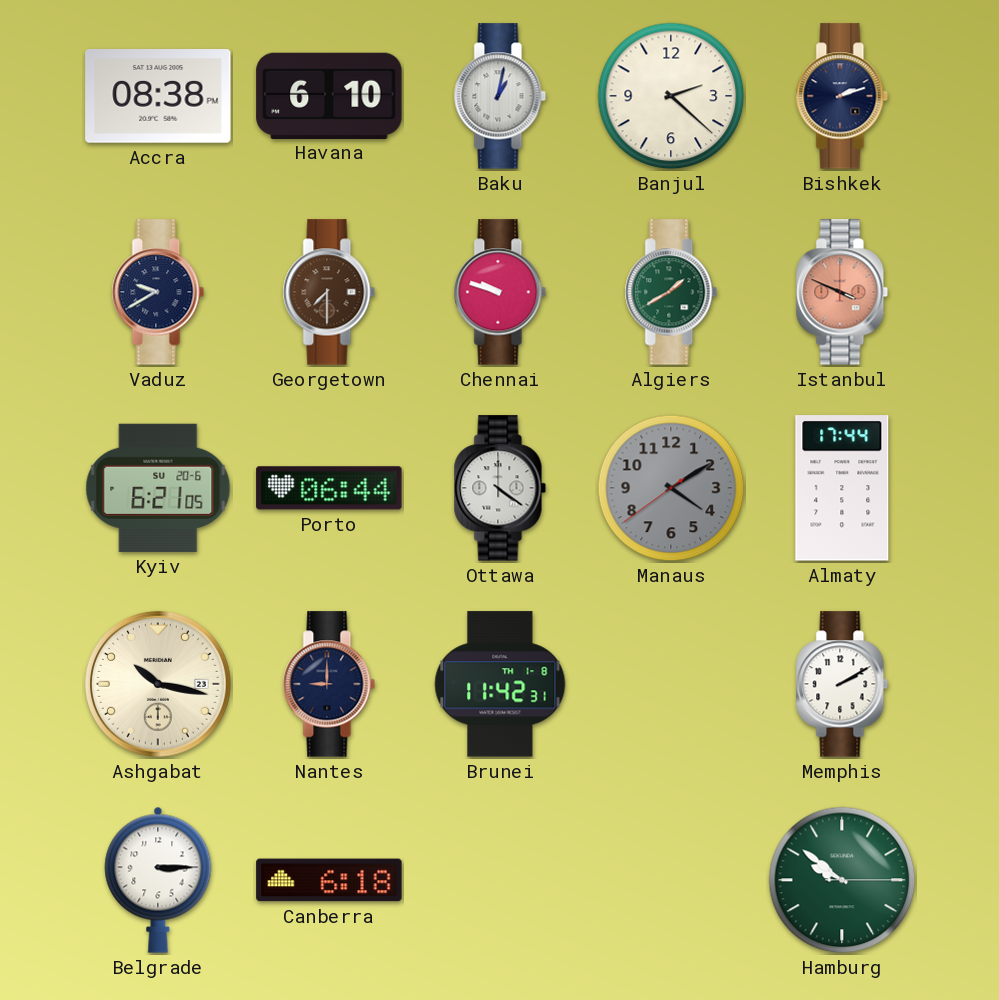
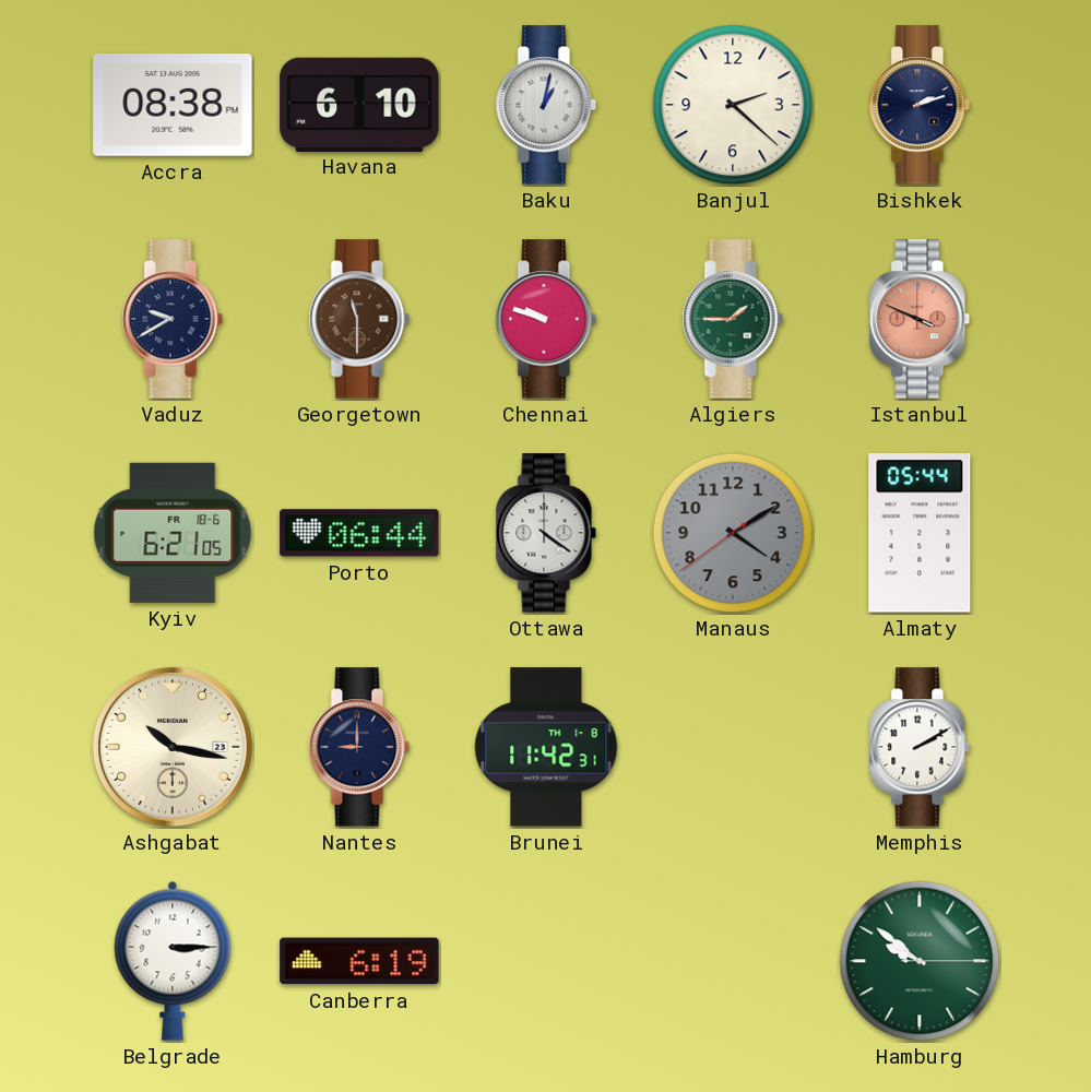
Georgetown: 7:30 -> 11:30 (359, 319)
Algiers: 1:40 -> 1:45 (733, 319)
Kyiv date: SU 20-6 -> FR 18-6 (173, 533)
Almaty: 17:44 -> 05:44 (920, 533)
Canberra: 6:18 -> 6:19 (359, 961)
